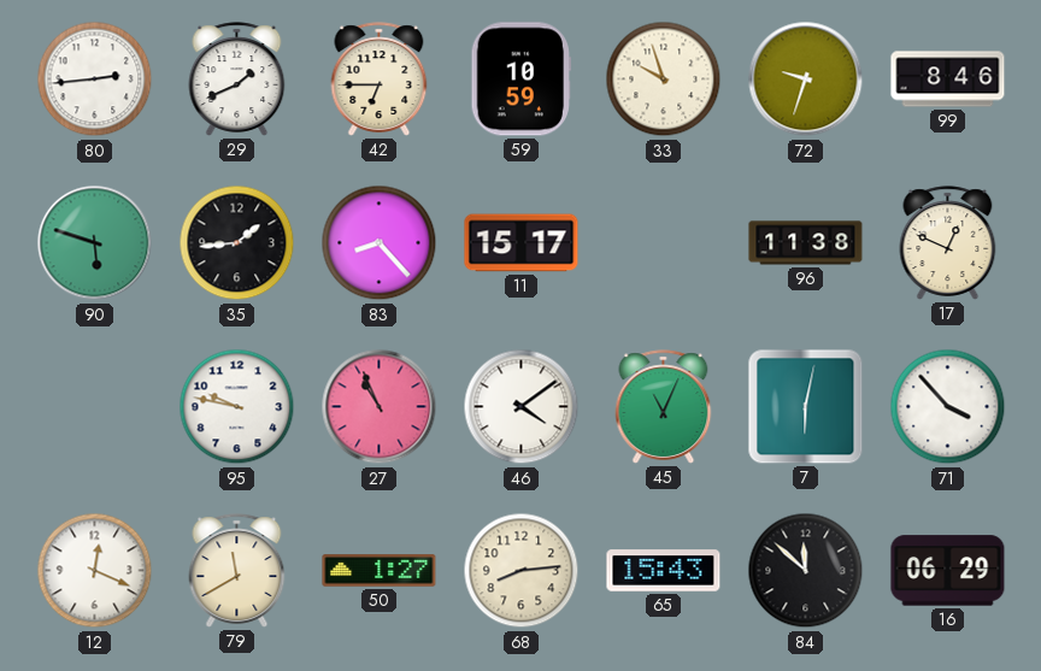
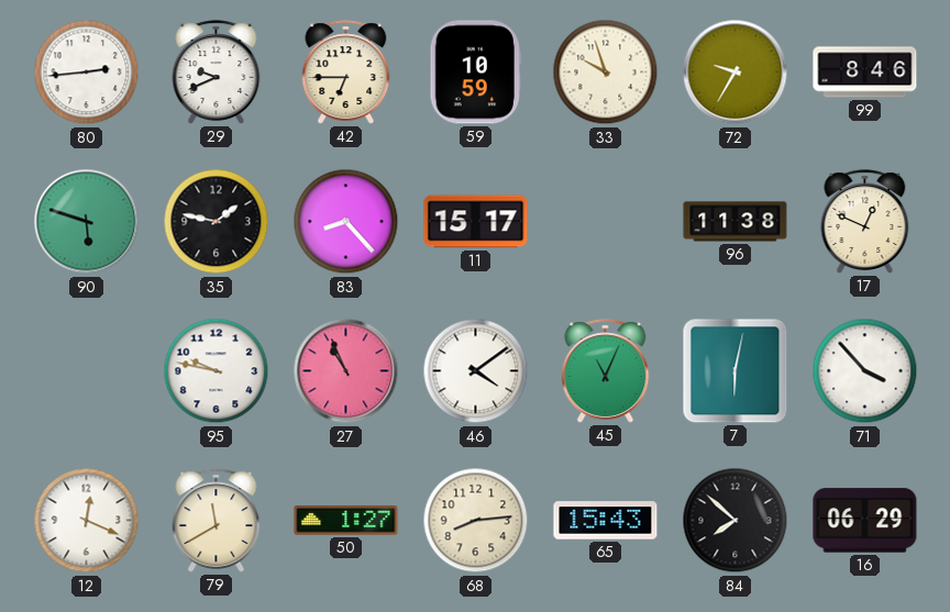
29: 1:41 -> 9:41 (217, 73)
72: 9:33 -> 9:35 (736, 73)
35: 1:44 -> 1:47 (217, 222)
84: 11:52 -> 7:52 (736, 521)
